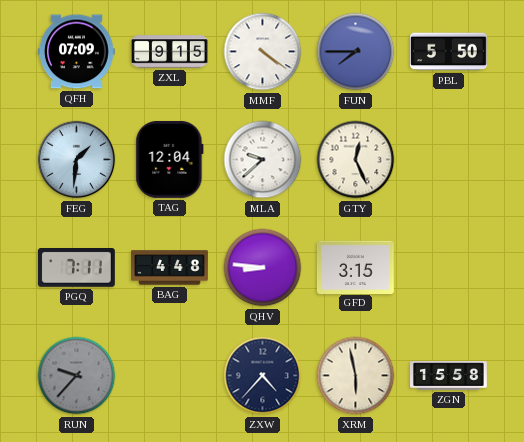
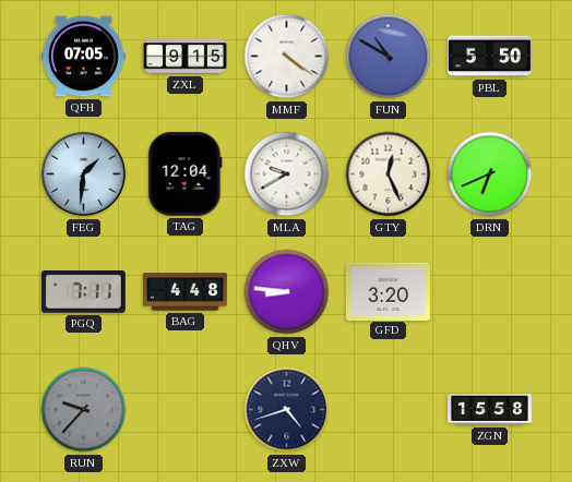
QFH: 07:09 -> 07:05 (83, 57)
FUN: 7:45 -> 10:50 (389, 57)
MLA: 9:38 -> 9:40 (287, 174)
DRN: none -> 6:41 (490, 174)
GFD: 3:15 -> 3:20 (389, 291)
ZXW: 4:37 -> 4:42 (287, 410)
XRM: 5:58 -> none (356, 376)
